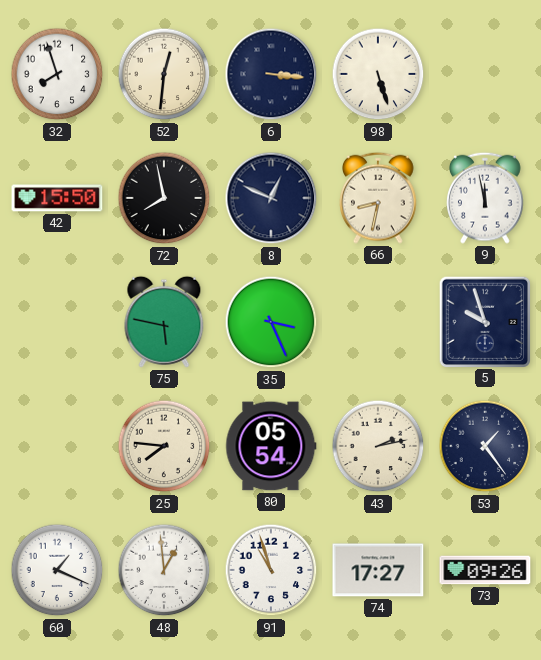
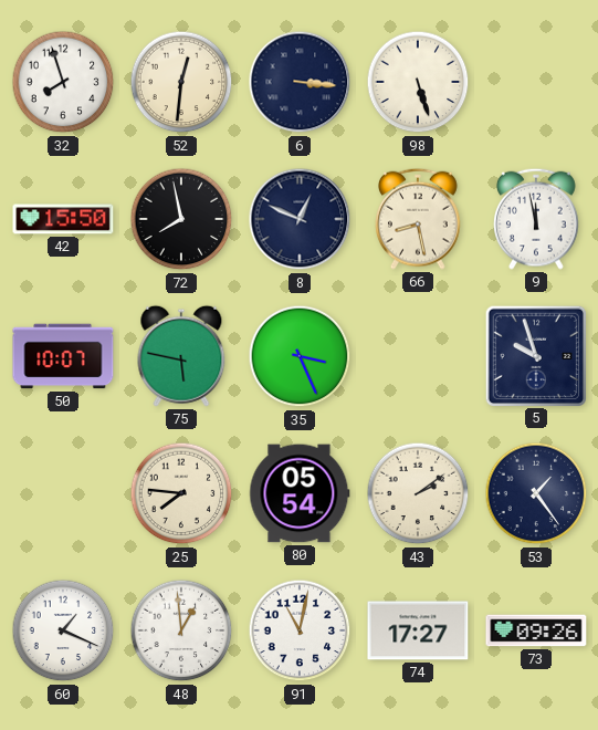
66: 8:32 -> 8:28 (419, 219)
50: none -> 10:07 (63, 356)
43: 2:13 -> 2:09 (418, 493)
91: 10:57 -> 11:02 (300, 630)
